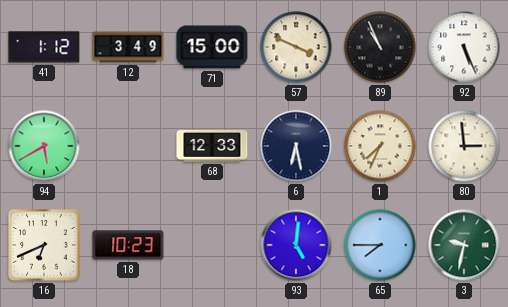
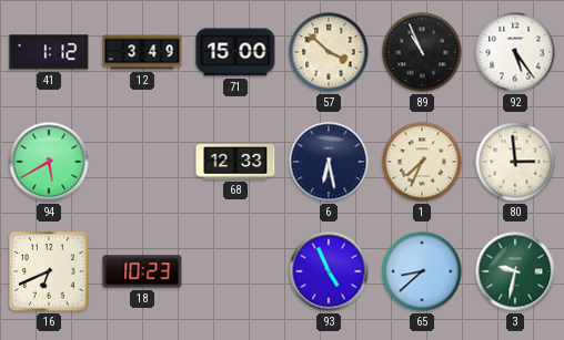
57: 3:49 -> 3:52 (329, 52)
92: 5:26 -> 5:24 (515, 52)
93: 5:01 -> 4:56 (329, 271)
65: 7:45 -> 8:38 (422, 271)
